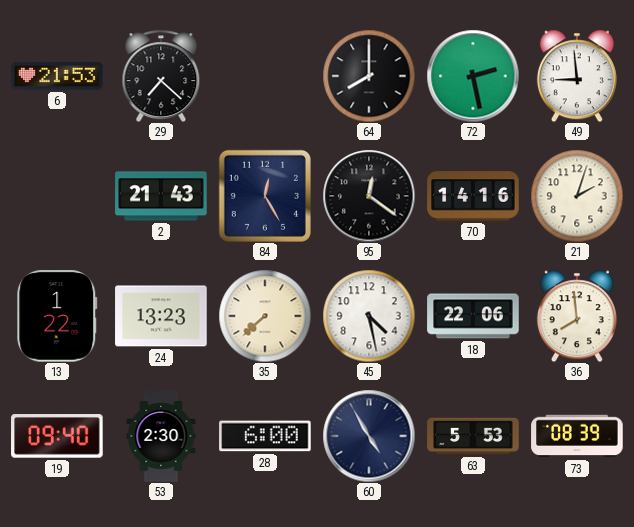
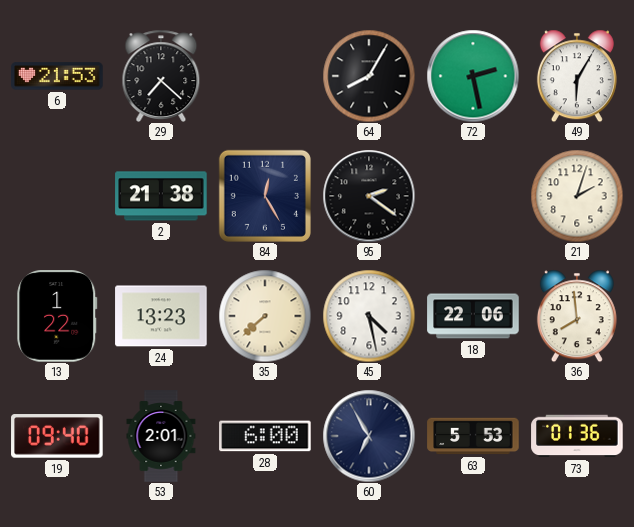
64: 8:00 -> 8:05 (369, 76)
49: 8:59 -> 6:05 (577, 76)
2: 21:43 -> 21:38 (161, 196)
95: 12:21 -> 2:21 (369, 196)
70: 14:16 -> none (473, 196)
53: 2:30 -> 2:01 (161, 436)
60: 4:55 -> 6:55 (369, 436)
73: 08:39 -> 01:36 (577, 436)
